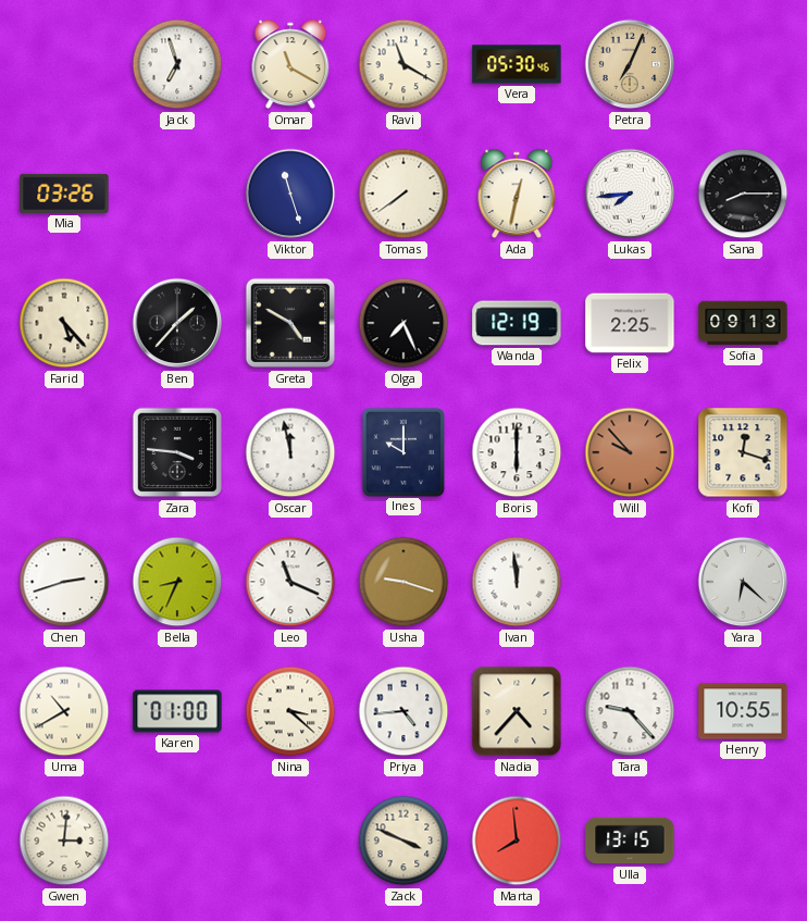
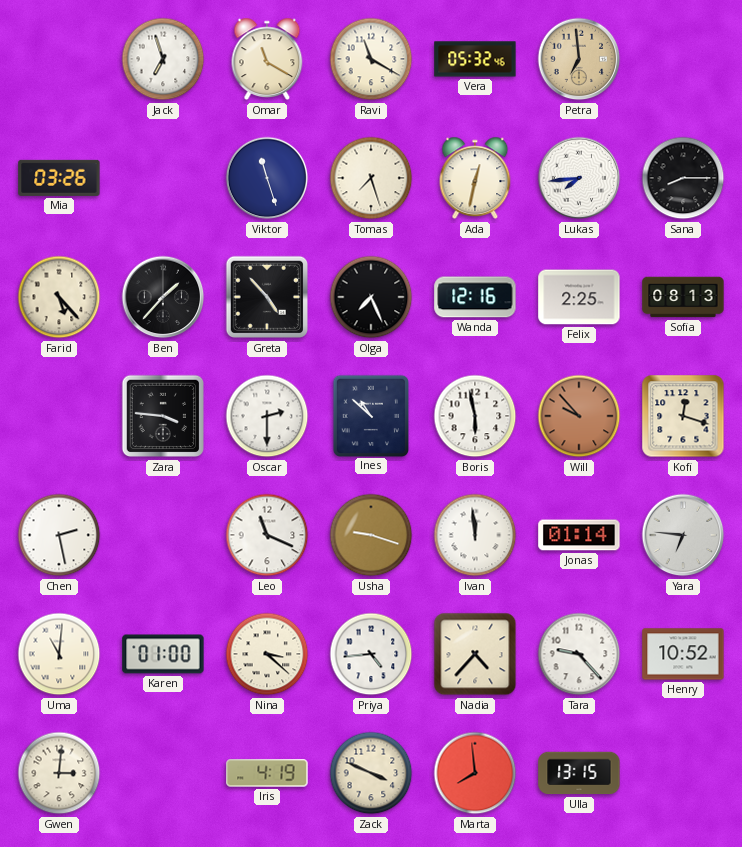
Vera: 05:30 -> 05:32 (475, 59)
Petra: 7:04 -> 6:59 (579, 59)
Tomas: 7:39 -> 7:27 (371, 178)
Greta: 4:50 -> 4:53 (267, 297)
Wanda: 12:19 -> 12:16 (475, 297)
Sofia: 09:13 -> 08:13 (683, 297)
Oscar: 11:58 -> 2:30 (267, 416)
Ines: 10:00 -> 10:52 (370, 415)
Boris: 6:00 -> 5:58 (475, 416)
Chen: 2:42 -> 2:28 (59, 535)
Bella: 8:34 -> none (177, 582)
Jonas: none -> 01:14 (579, 535)
Yara: 6:22 -> 6:46 (683, 535)
Uma: 10:40 -> 11:01 (59, 654)
Henry: 10:55 -> 10:52 (683, 654)
Iris: none -> 4:19 (267, 773)
